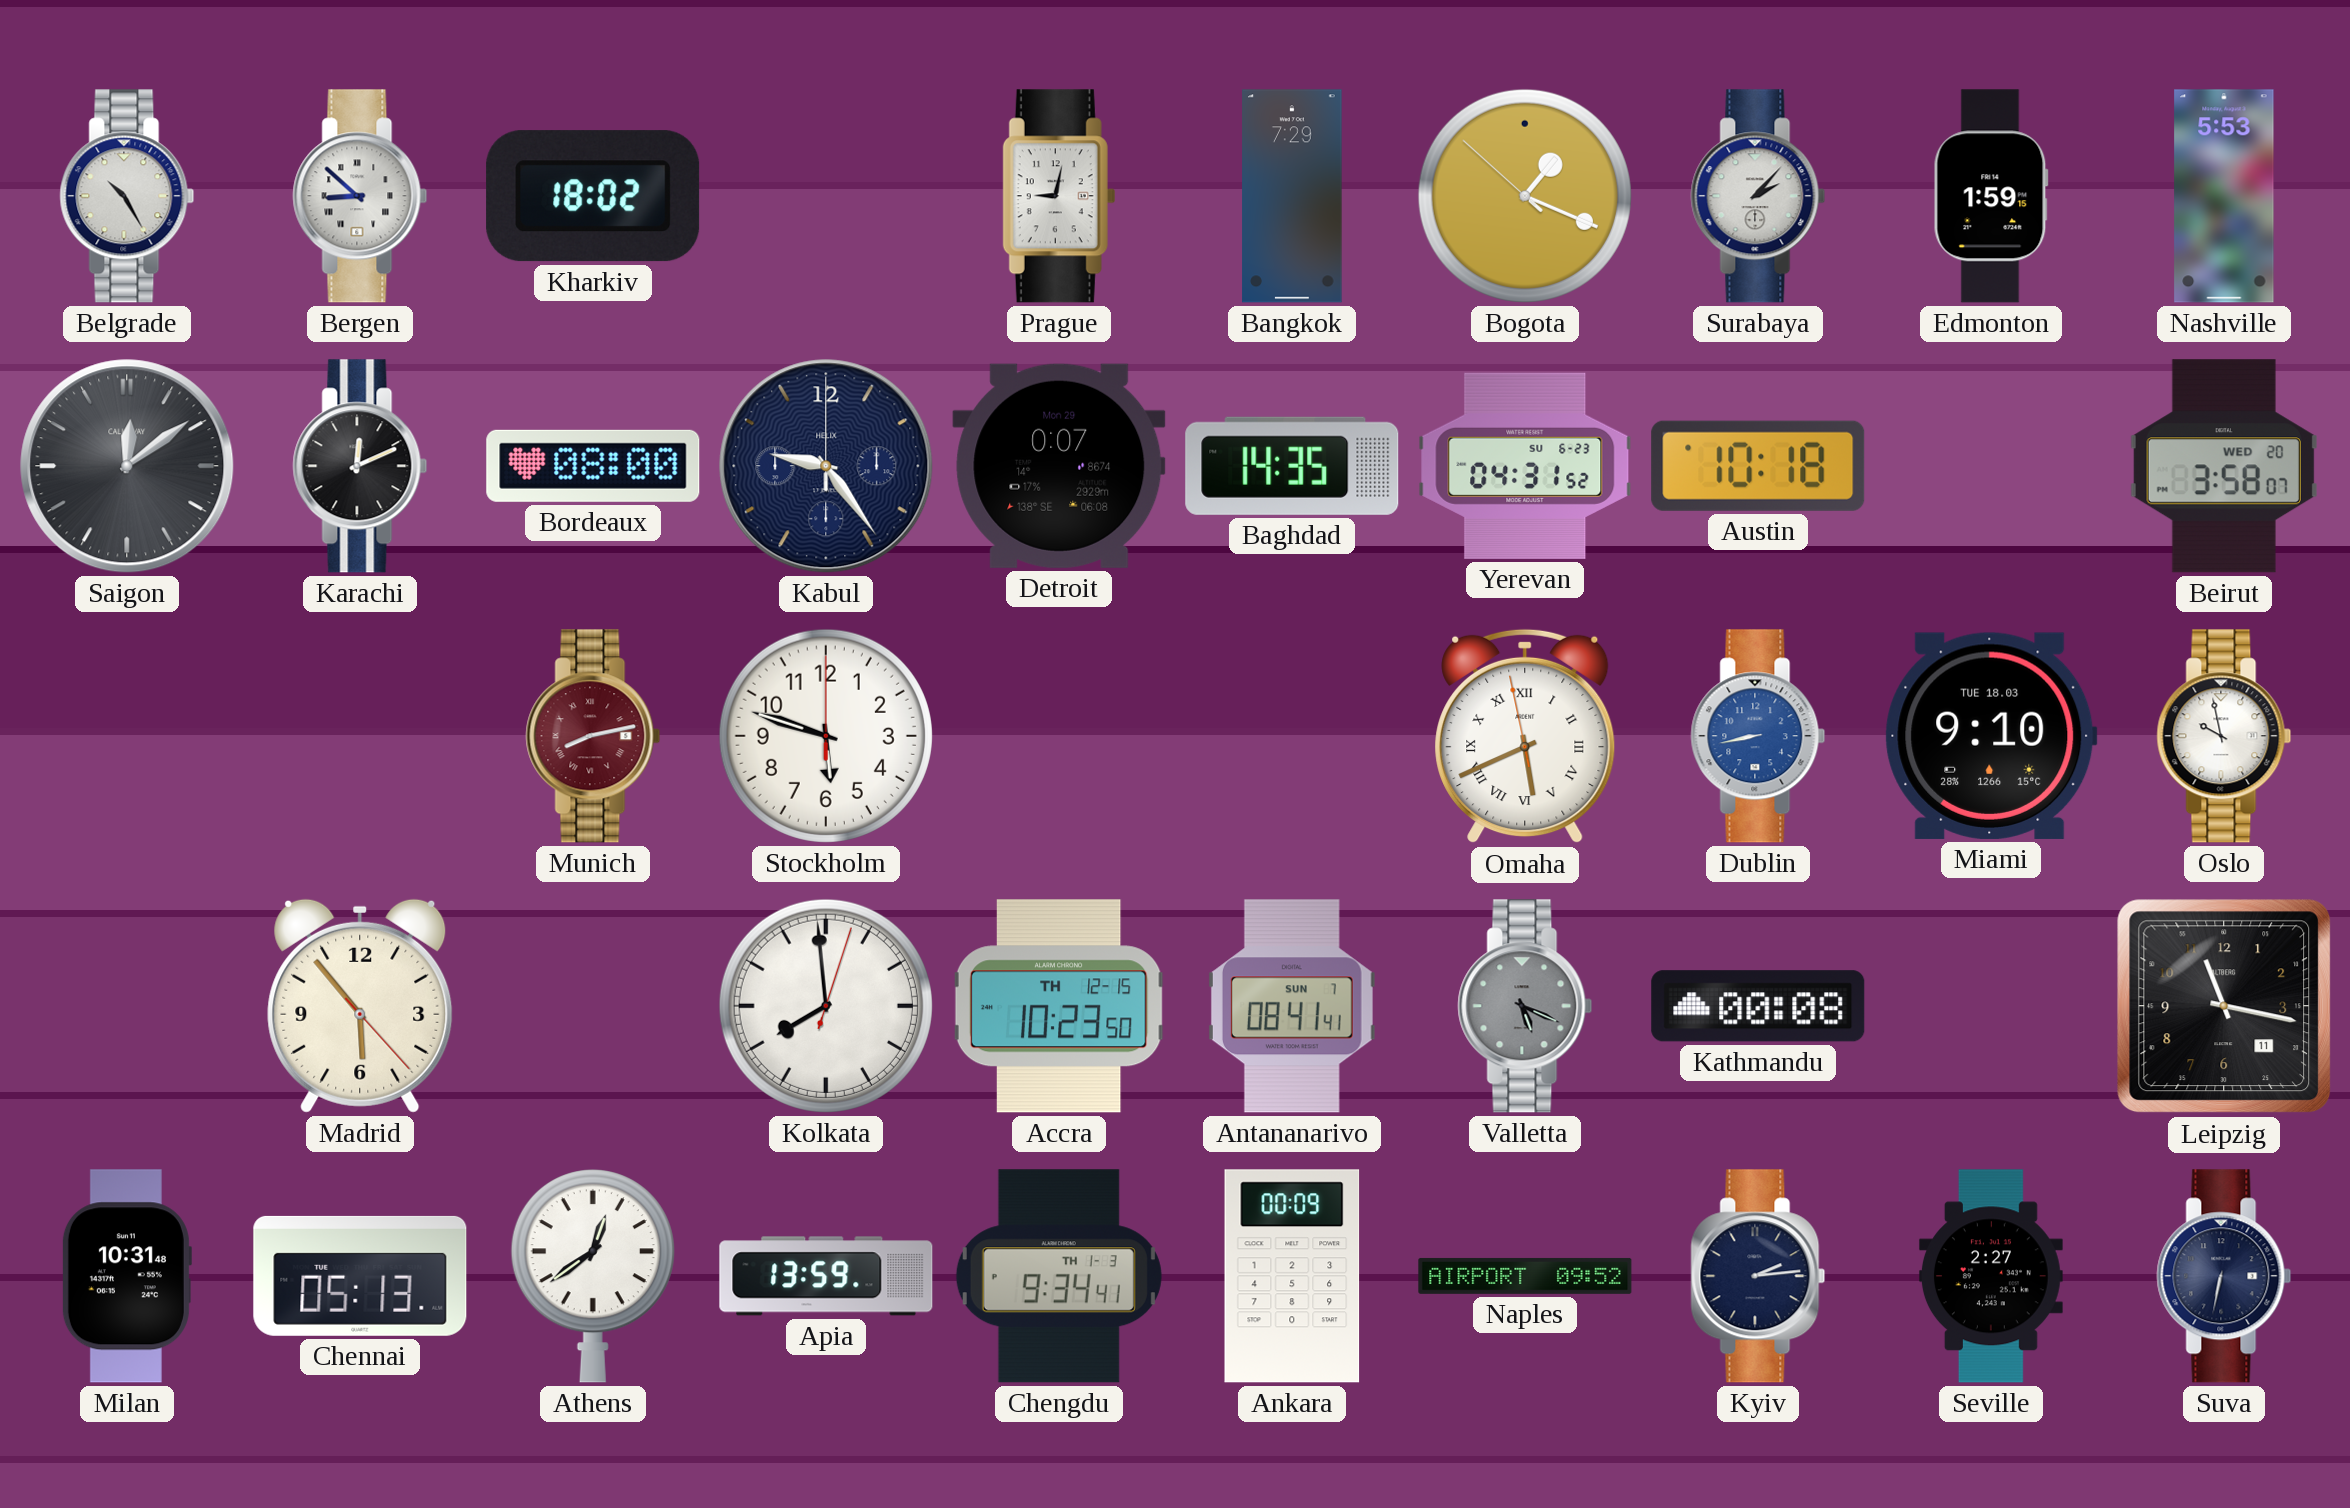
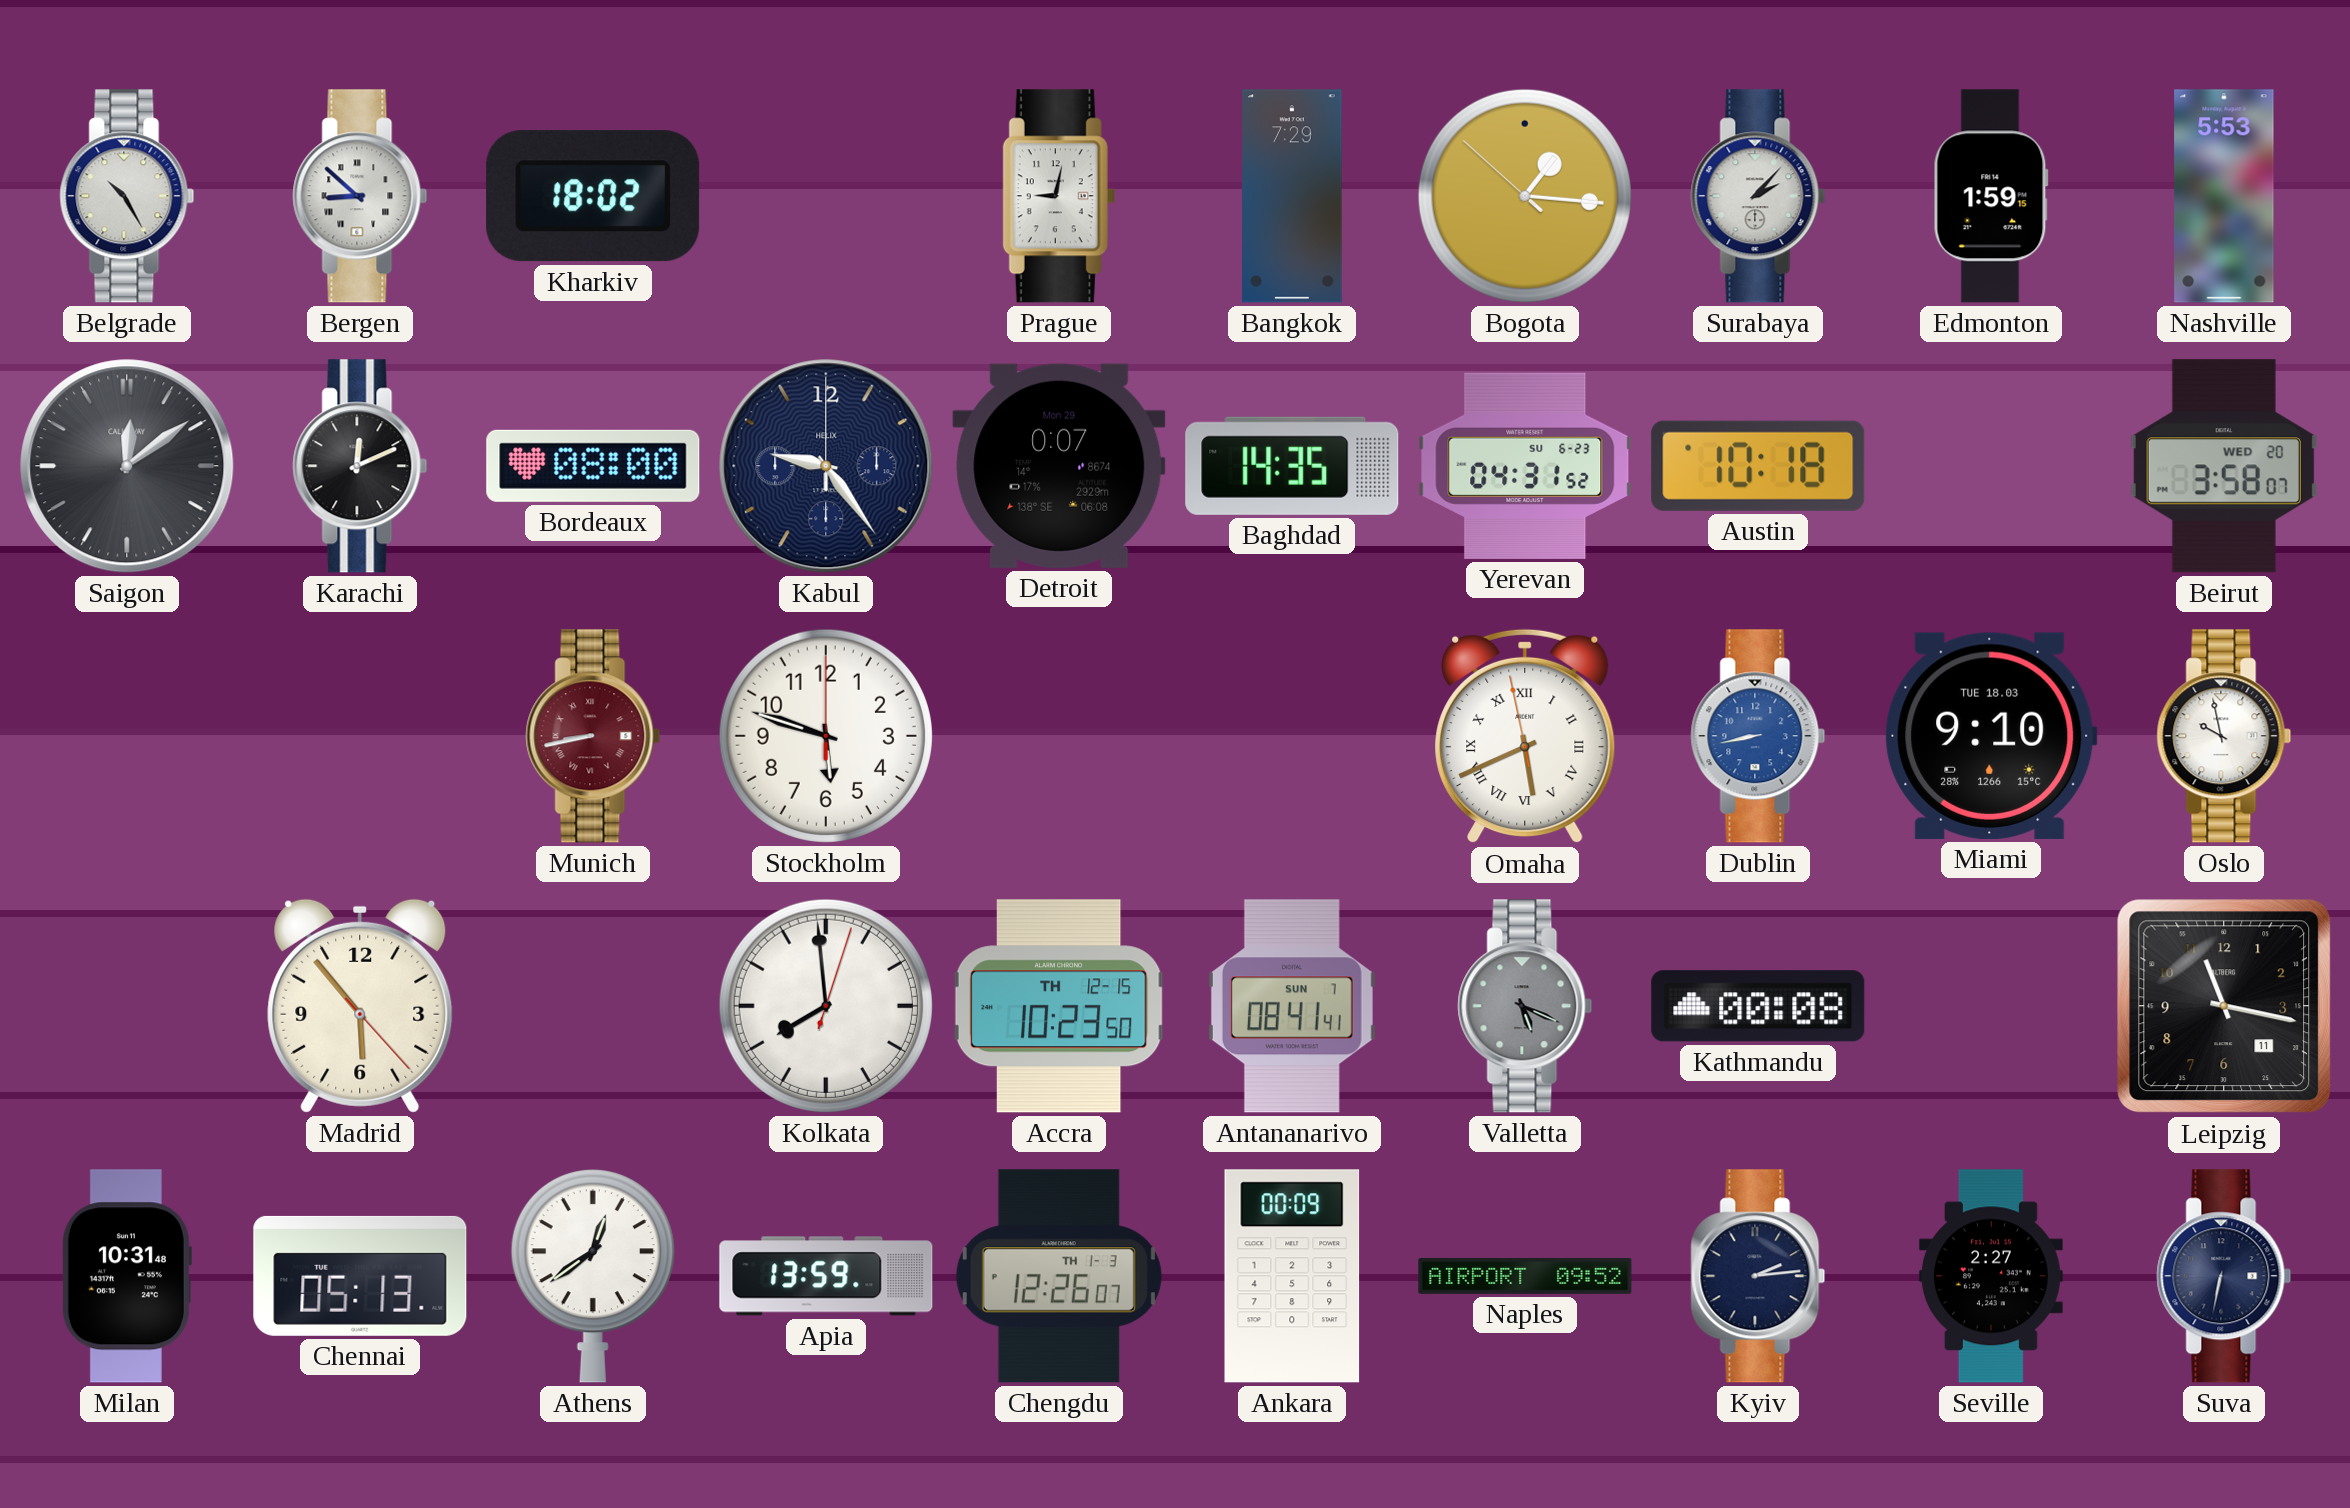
Bogota: 1:18 -> 1:15 (1525, 196)
Munich: 8:13 -> 8:43 (593, 736)
Chengdu: 9:34 -> 12:26 (1059, 1276)
